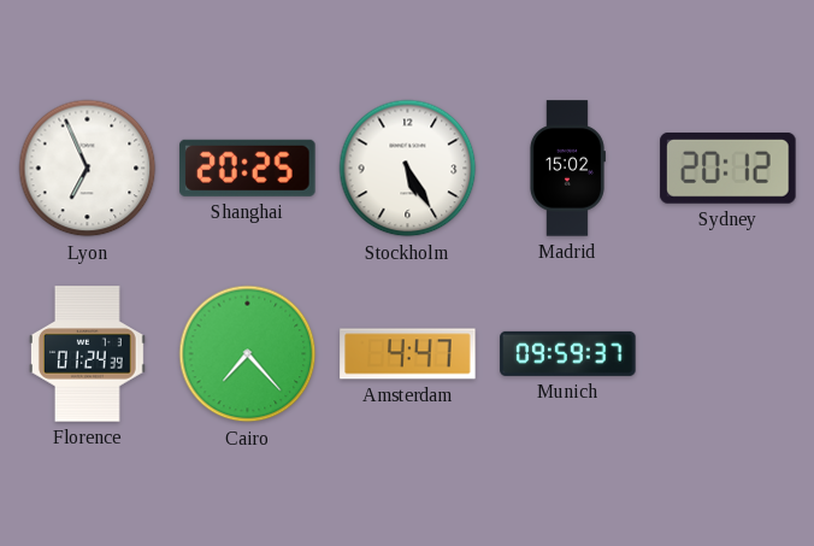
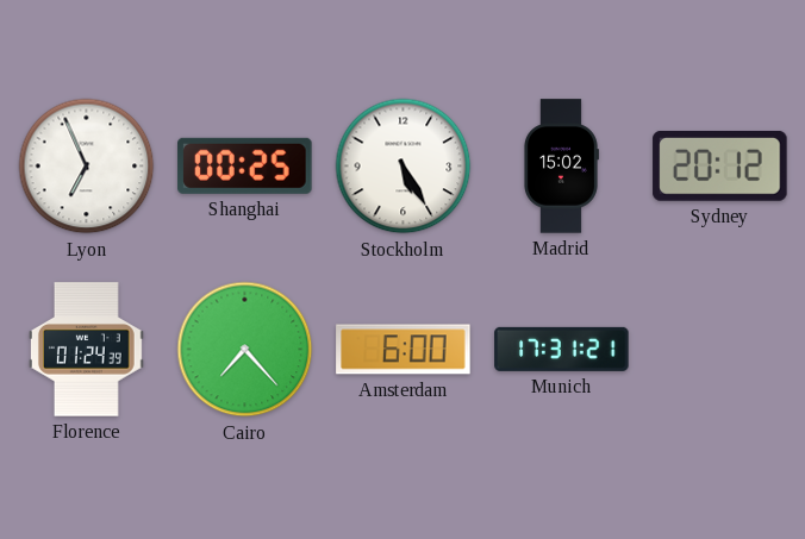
Shanghai: 20:25 -> 00:25 (245, 165)
Amsterdam: 4:47 -> 6:00 (404, 350)
Munich: 09:59 -> 17:31 (562, 349)
